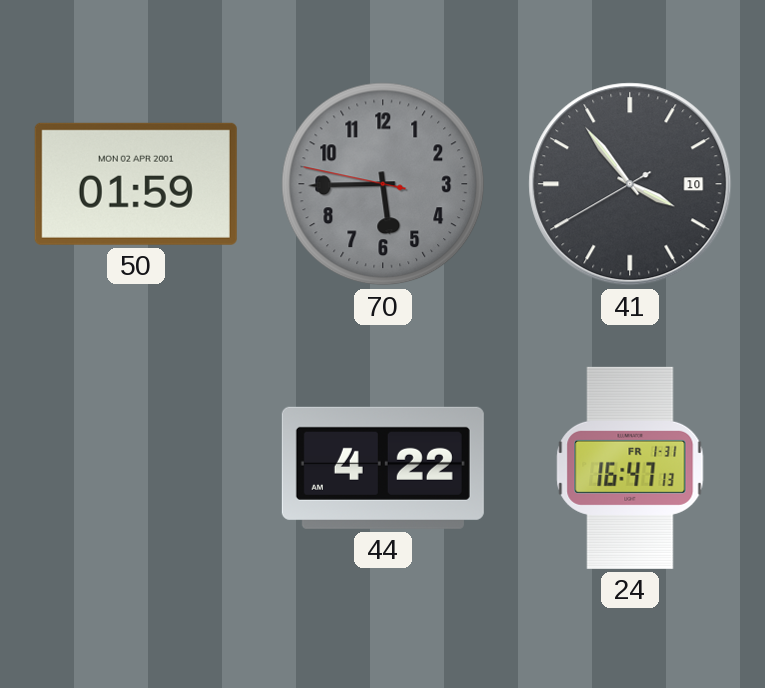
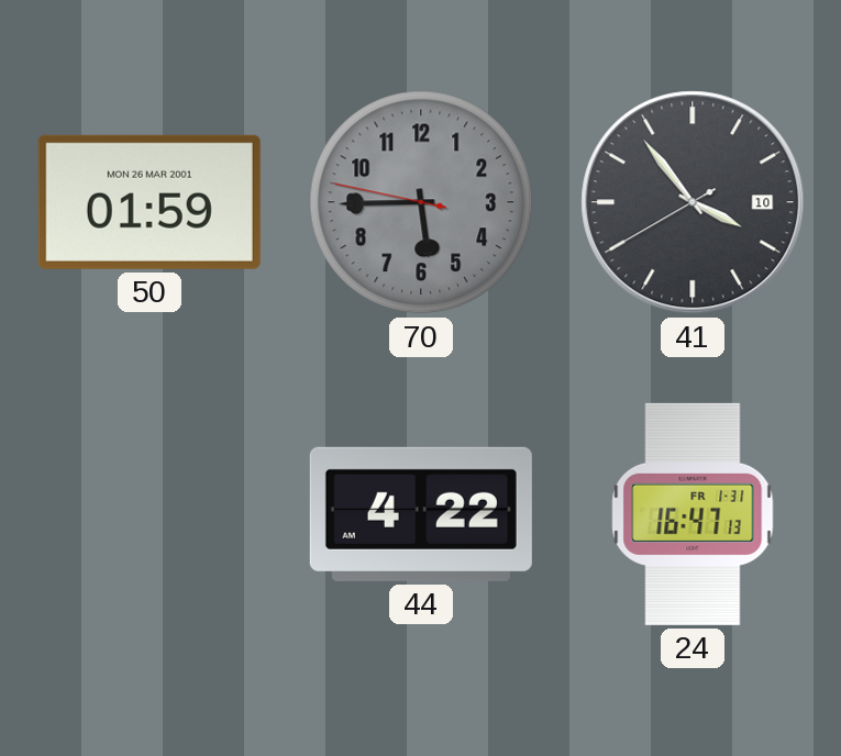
50 date: MON 02 APR 2001 -> MON 26 MAR 2001 (150, 202)
